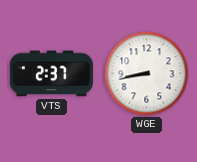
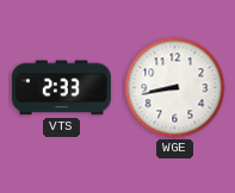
VTS: 2:37 -> 2:33 (61, 88)
